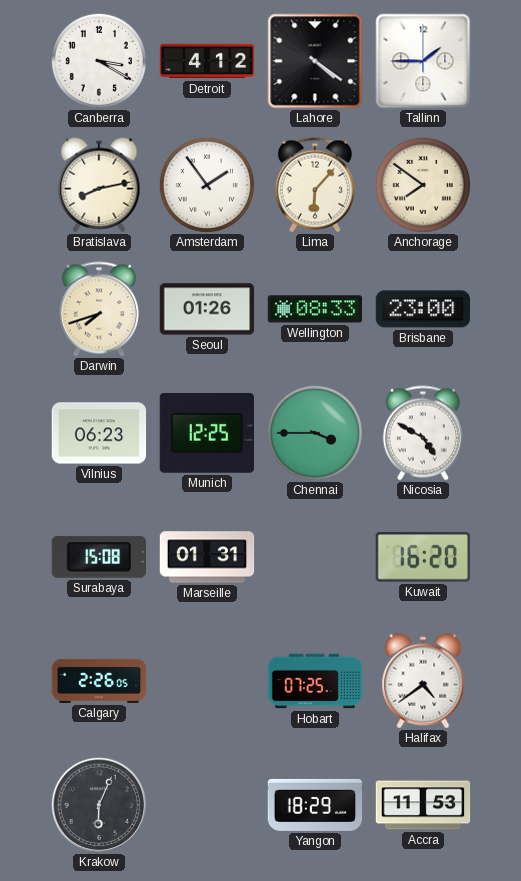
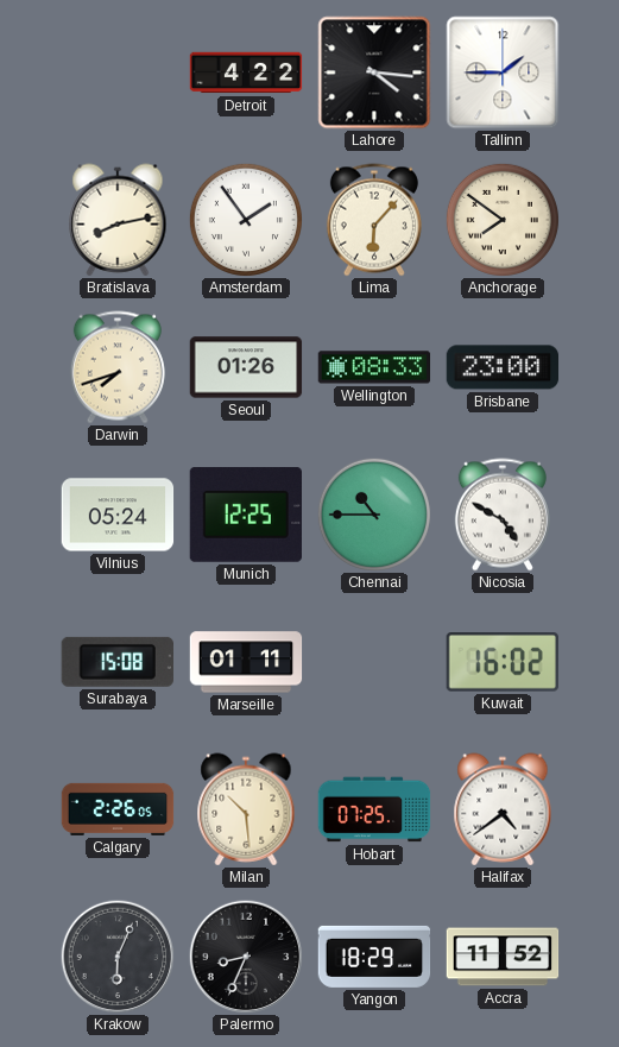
Canberra: 3:20 -> none (99, 61)
Detroit: 4:12 -> 4:22 (246, 72)
Lahore: 4:21 -> 4:16 (374, 72)
Vilnius: 06:23 -> 05:24 (118, 515)
Chennai: 3:45 -> 10:45 (374, 515)
Marseille: 01:31 -> 01:11 (246, 662)
Kuwait: 16:20 -> 16:02 (503, 662)
Milan: none -> 10:29 (246, 809)
Palermo: none -> 8:34 (246, 957)
Accra: 11:53 -> 11:52 (503, 957)
